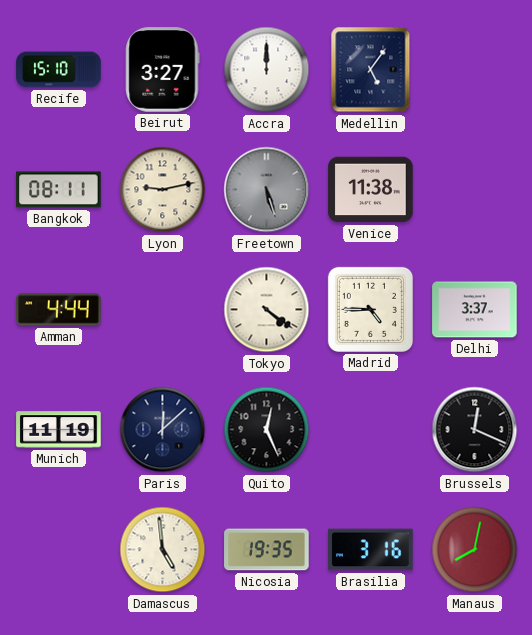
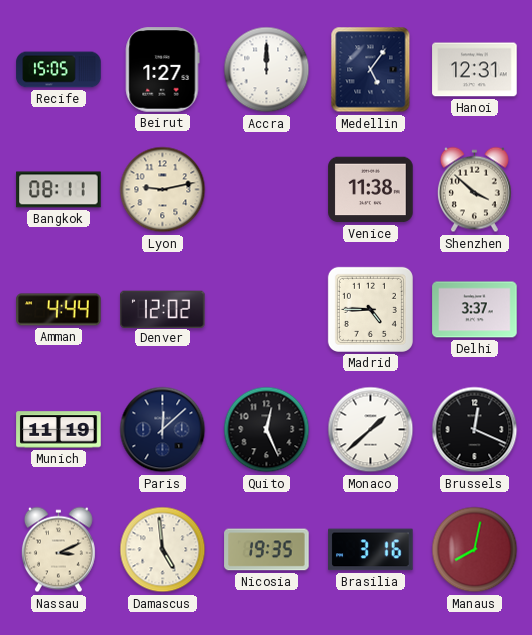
Recife: 15:10 -> 15:05 (59, 70)
Beirut: 3:27 -> 1:27 (163, 70)
Hanoi: none -> 12:31 (475, 70)
Freetown: 5:27 -> none (267, 190)
Shenzhen: none -> 3:52 (474, 190)
Denver: none -> 12:02 (163, 309)
Tokyo: 4:21 -> none (267, 310)
Monaco: none -> 1:38 (371, 430)
Nassau: none -> 3:11 (58, 550)
